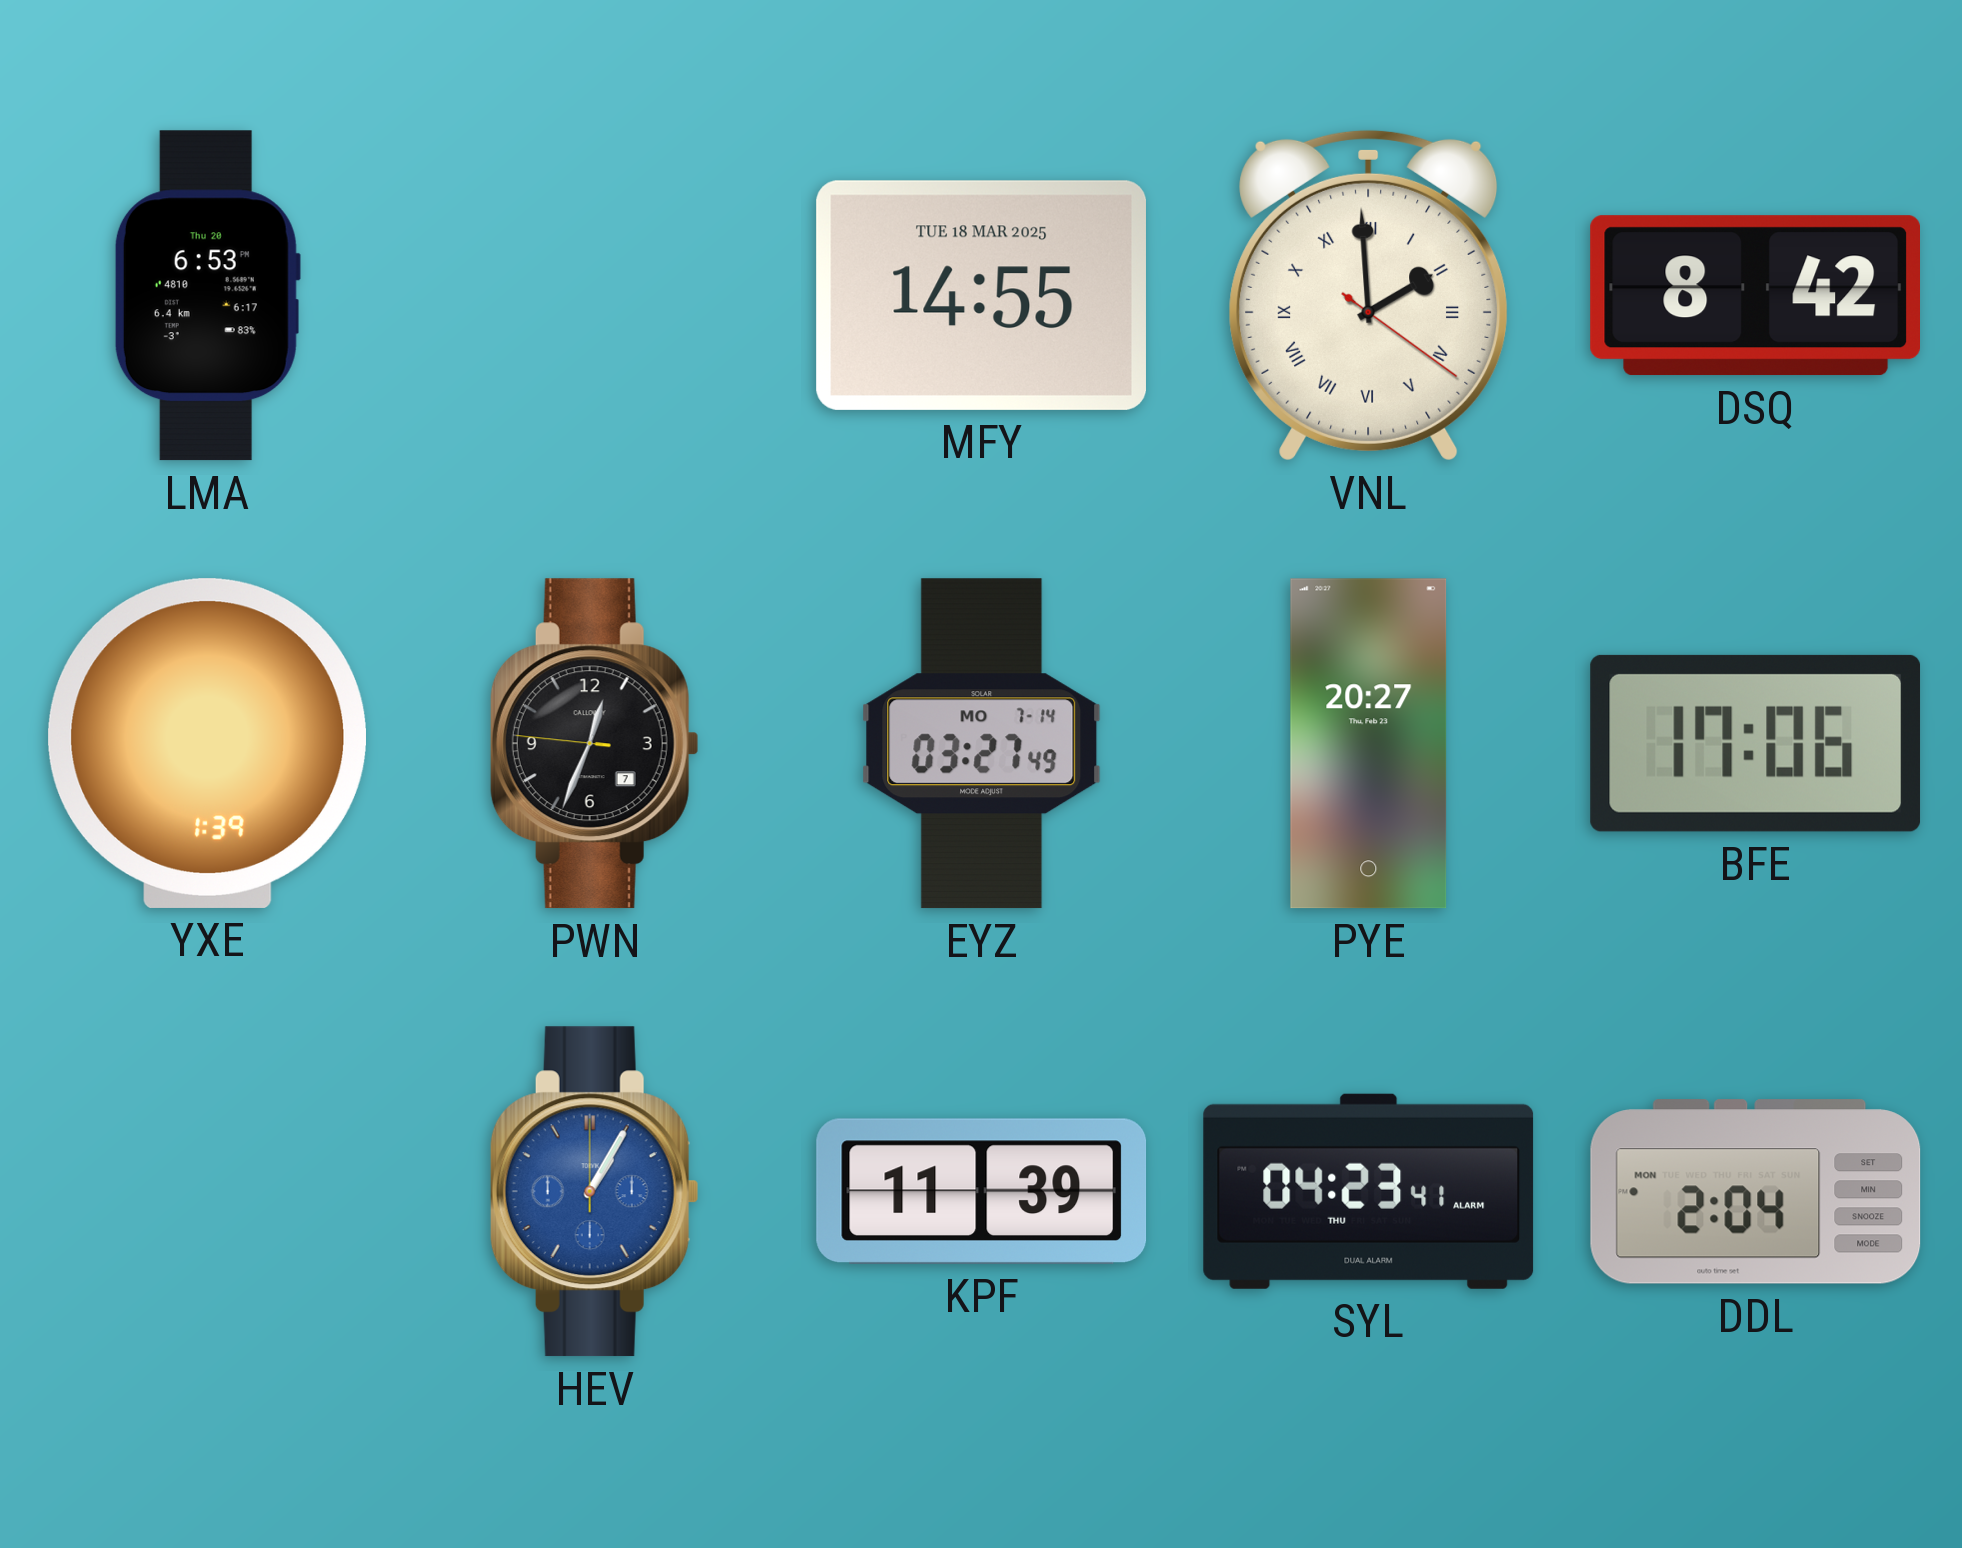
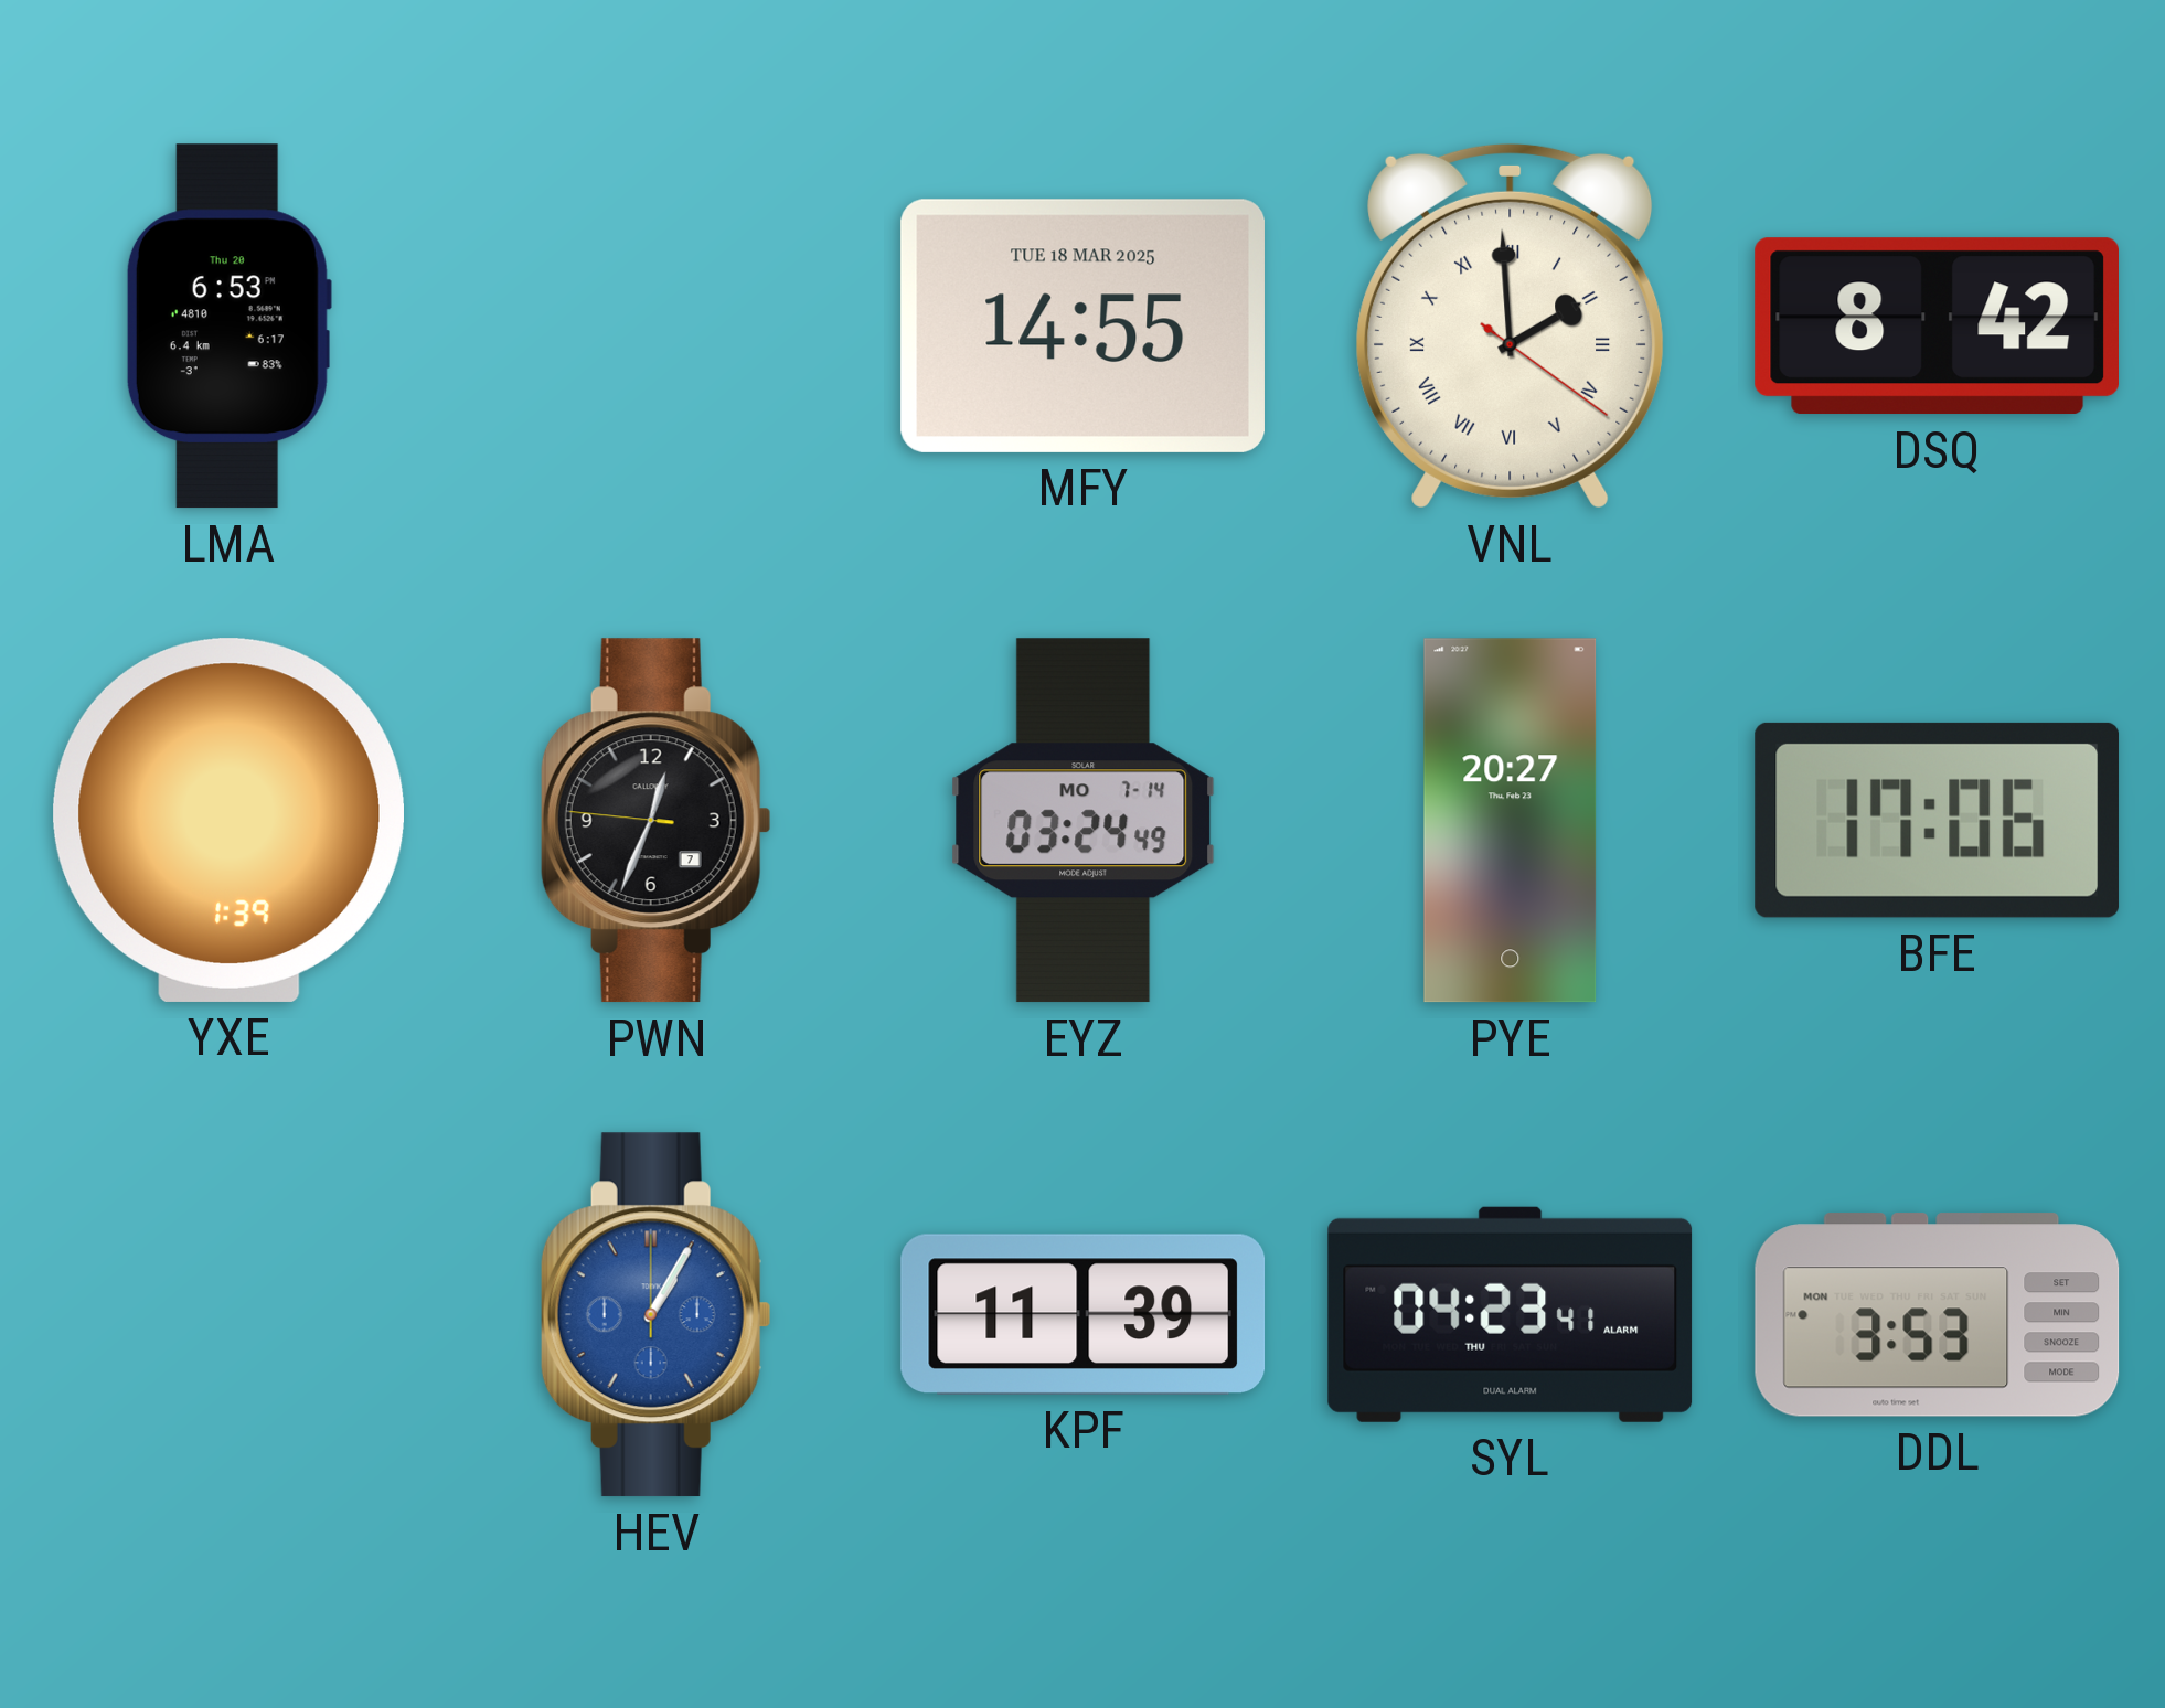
EYZ: 03:27 -> 03:24 (1084, 821)
DDL: 2:04 -> 3:53 (1938, 1315)
